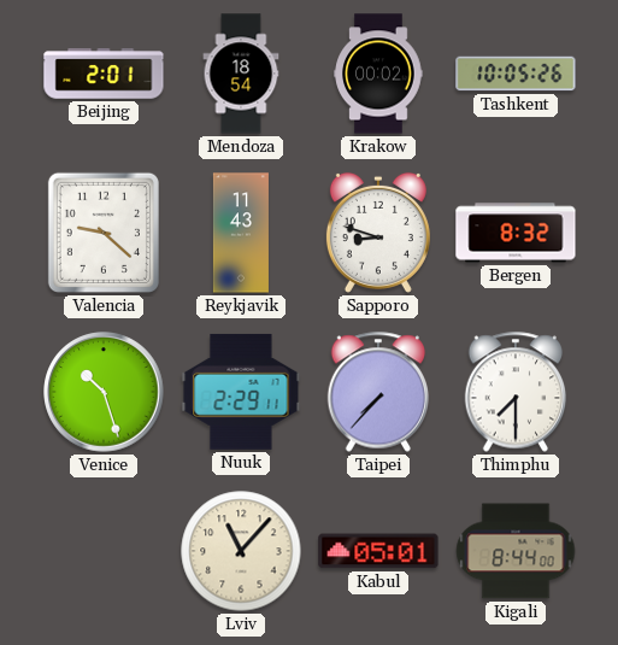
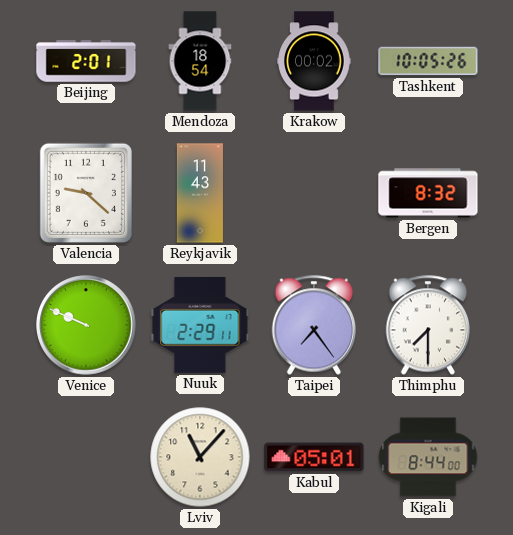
Sapporo: 8:48 -> none (378, 233)
Venice: 10:27 -> 9:49 (86, 325)
Taipei: 7:37 -> 7:24 (314, 325)
